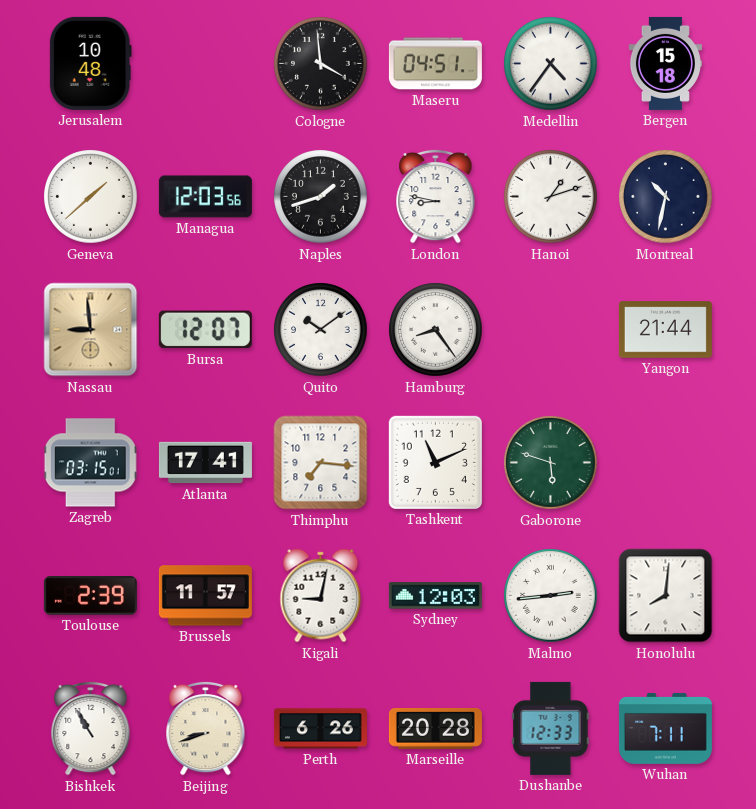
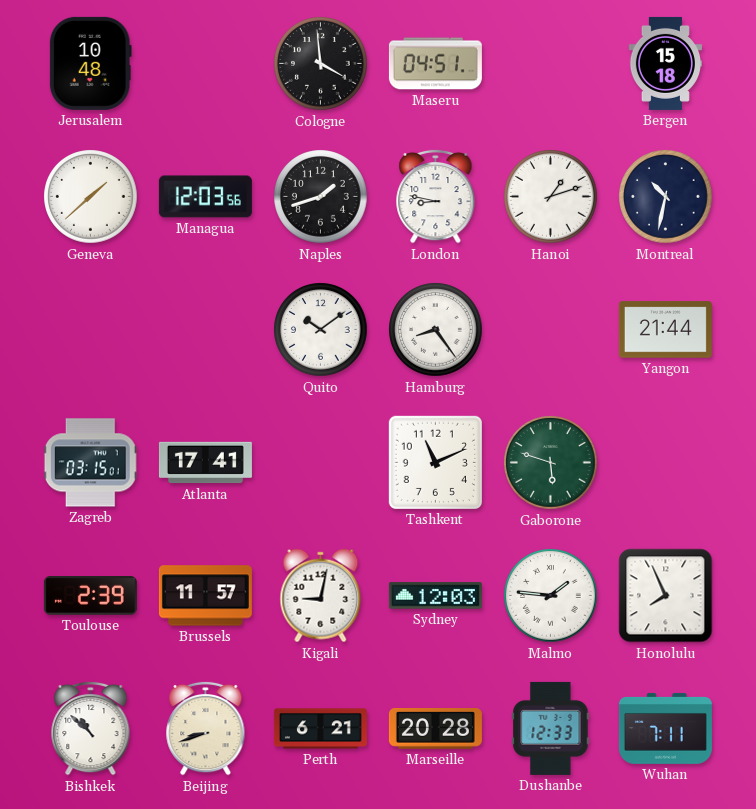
Medellin: 4:36 -> none (551, 64)
Nassau: 8:59 -> none (91, 330)
Bursa: 12:07 -> none (205, 330)
Thimphu: 7:16 -> none (321, 463)
Malmo: 2:44 -> 1:46 (551, 596)
Honolulu: 8:01 -> 7:56 (666, 596)
Bishkek: 10:55 -> 10:52 (91, 728)
Perth: 6:26 -> 6:21 (320, 729)
